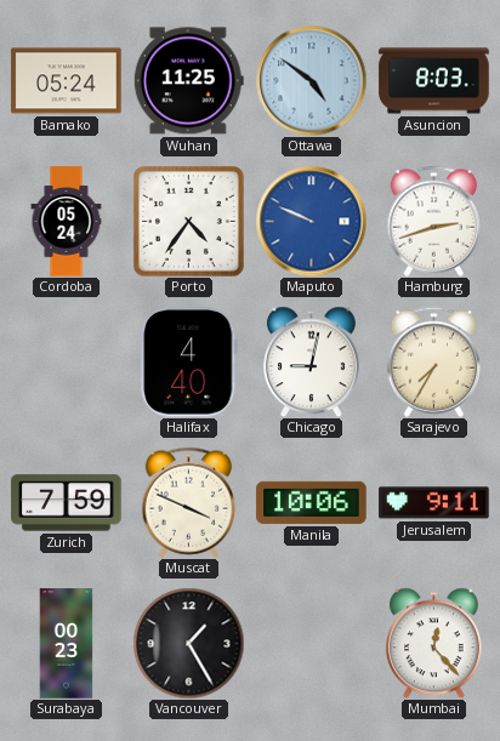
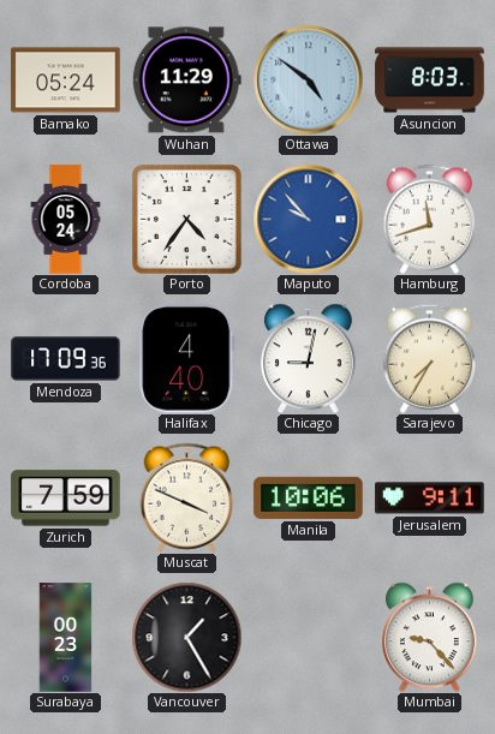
Wuhan: 11:25 -> 11:29 (186, 80)
Maputo: 9:49 -> 9:53 (308, 219)
Hamburg: 2:42 -> 11:42 (430, 219)
Mendoza: none -> 17:09 (66, 359)
Mumbai: 12:23 -> 9:23 (430, 637)
